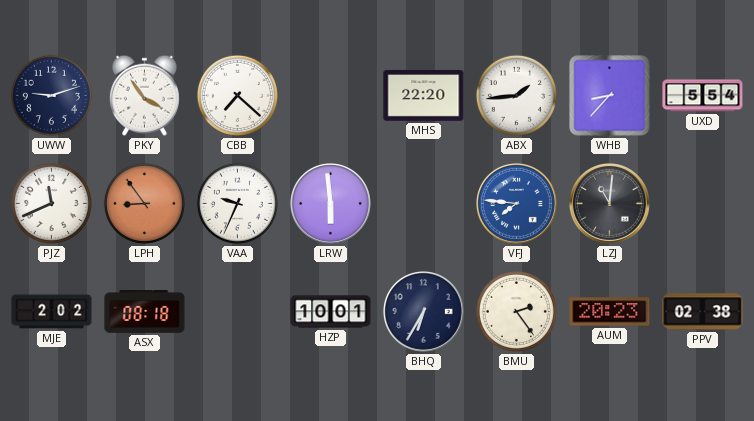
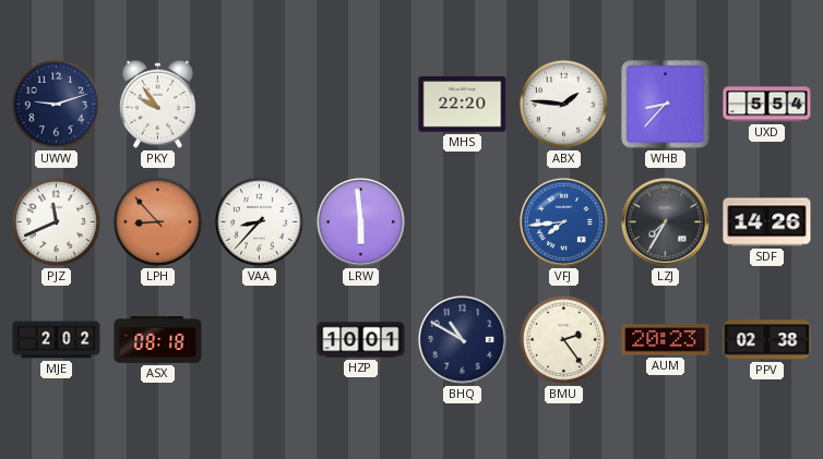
PKY: 3:54 -> 9:54 (157, 104)
CBB: 7:22 -> none (237, 95)
ABX: 1:44 -> 1:46 (563, 104)
LPH: 8:54 -> 8:53 (157, 221)
VAA: 9:34 -> 8:37 (259, 221)
VFJ: 7:46 -> 7:44 (563, 221)
LZJ: 11:01 -> 7:35 (665, 221)
SDF: none -> 14:26 (767, 222)
BHQ: 6:35 -> 10:50 (462, 339)
